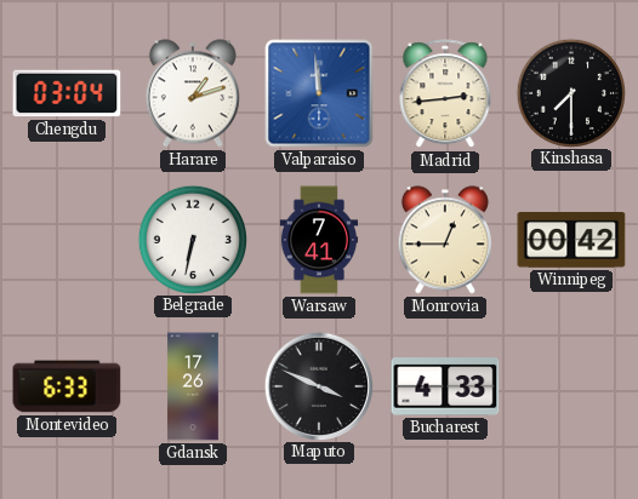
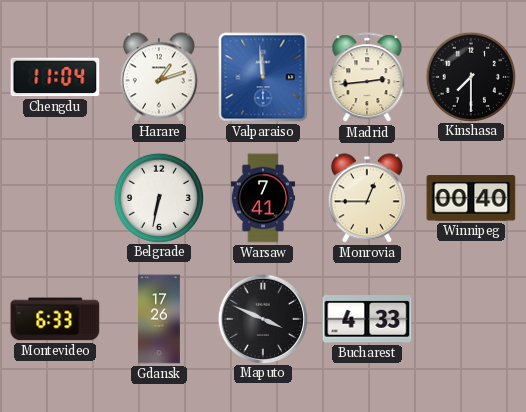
Chengdu: 03:04 -> 11:04 (55, 77)
Winnipeg: 00:42 -> 00:40 (471, 198)
